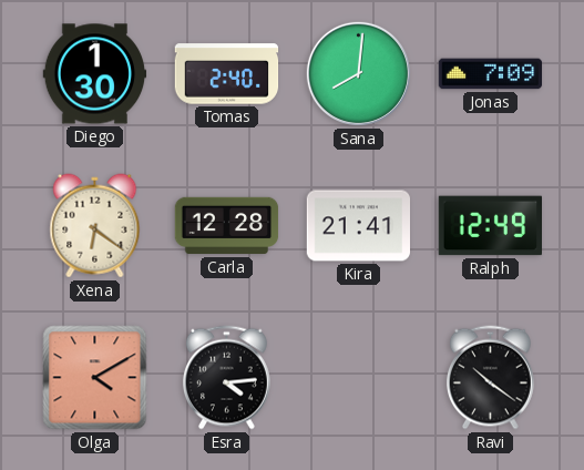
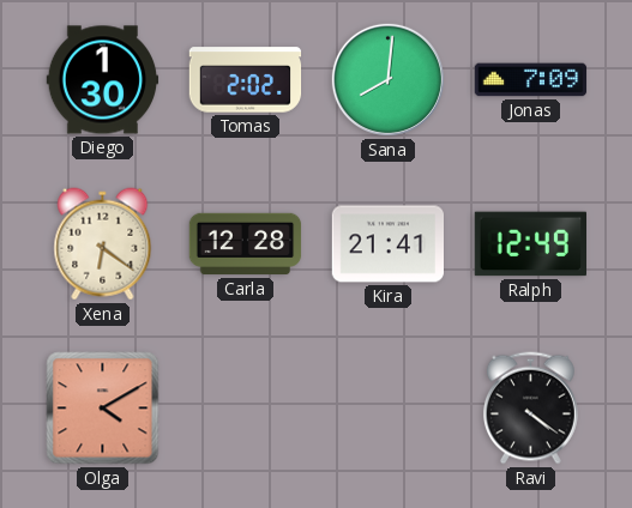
Tomas: 2:40 -> 2:02 (246, 80)
Esra: 4:14 -> none (226, 378)
Ravi: 10:21 -> 4:21 (530, 409)
